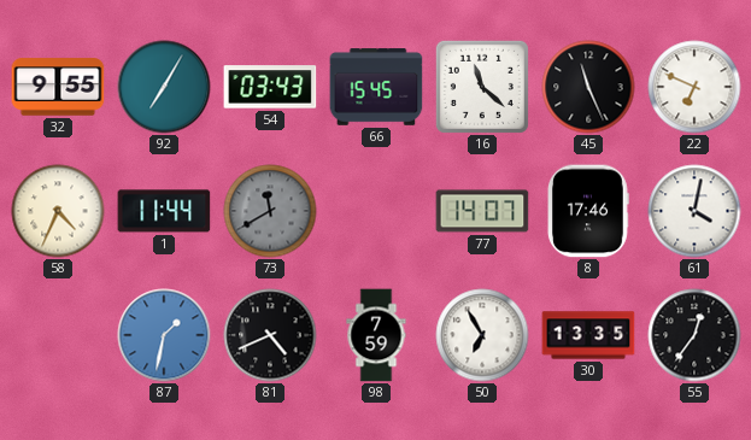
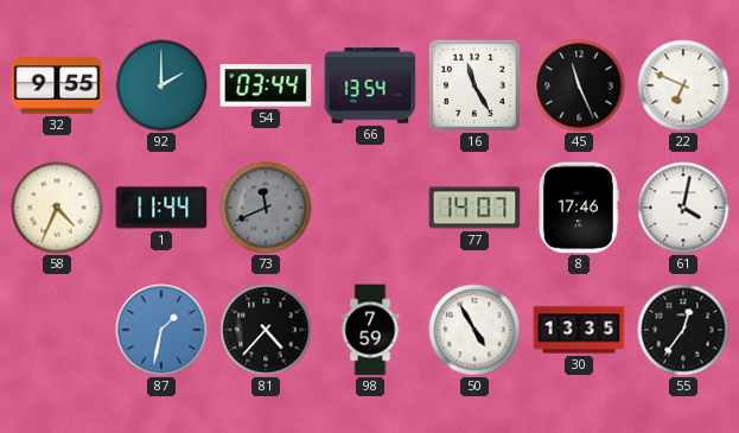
92: 7:05 -> 2:00 (161, 85)
54: 03:43 -> 03:44 (266, 85)
66: 15:45 -> 13:54 (370, 85)
16: 11:22 -> 11:25 (474, 85)
73: 11:40 -> 11:41 (266, 208)
81: 4:41 -> 4:37 (266, 330)
50: 6:55 -> 4:55 (474, 330)
